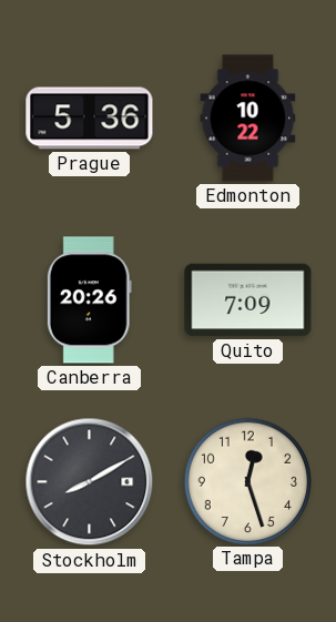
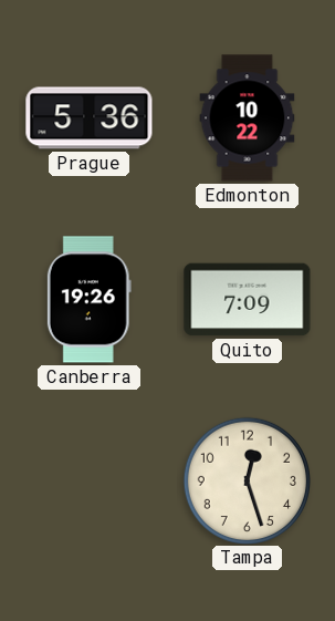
Canberra: 20:26 -> 19:26 (88, 300)
Stockholm: 8:10 -> none (90, 482)
